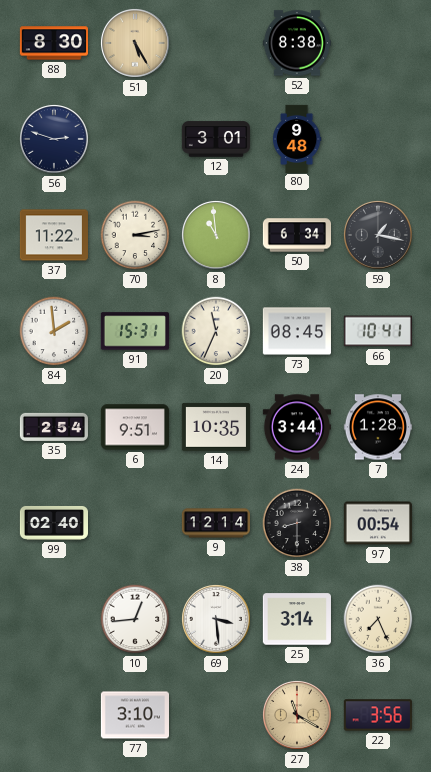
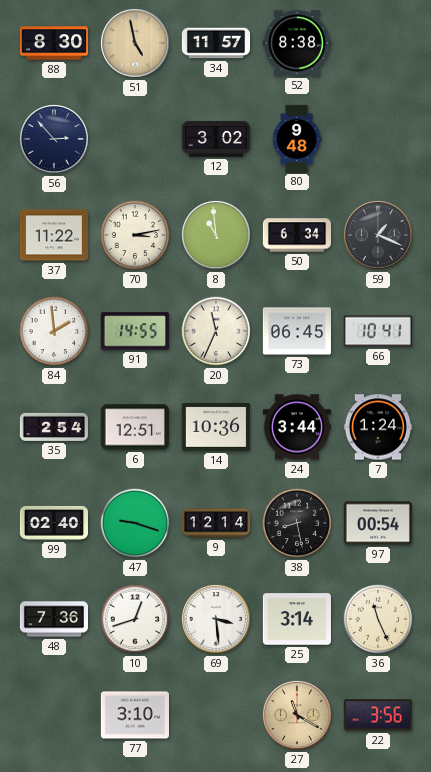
51: 5:25 -> 4:58 (135, 43)
34: none -> 11:57 (215, 43)
56: 2:48 -> 2:53 (54, 139)
12: 3:01 -> 3:02 (216, 139)
59: 1:17 -> 1:19 (378, 235)
91: 15:31 -> 14:55 (135, 331)
73: 08:45 -> 06:45 (297, 331)
6: 9:51 -> 12:51 (134, 427)
14: 10:35 -> 10:36 (216, 427)
7: 1:28 -> 1:24 (378, 427)
47: none -> 9:18 (135, 523)
38: 8:30 -> 8:28 (297, 523)
48: none -> 7:36 (53, 619)
10: 12:44 -> 12:42 (135, 619)
36: 7:26 -> 11:26 (378, 619)
